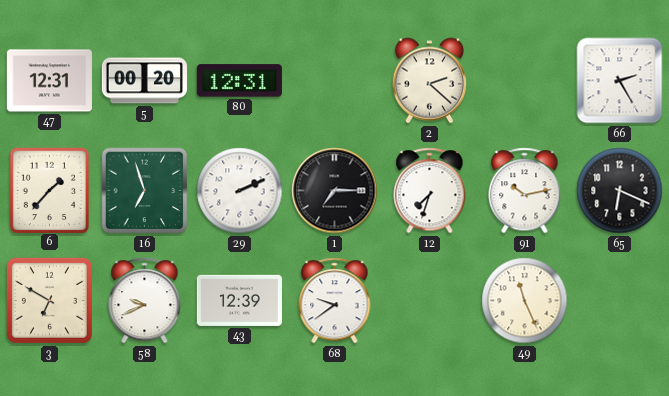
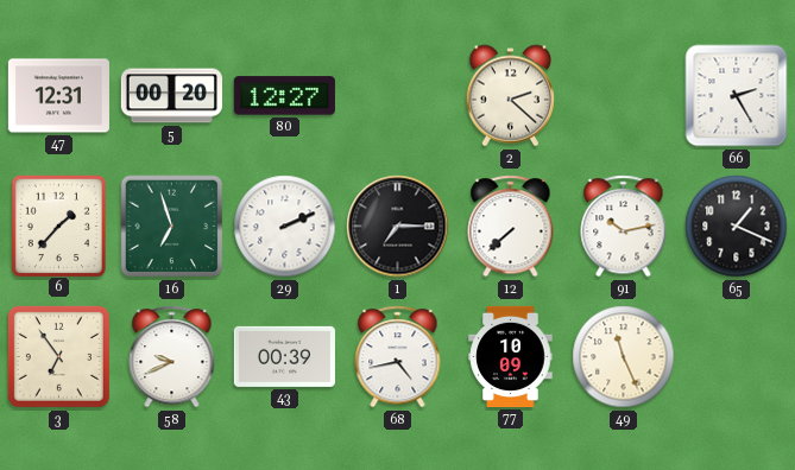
80: 12:31 -> 12:27 (284, 96)
12: 7:33 -> 7:38 (511, 227)
65: 6:19 -> 1:19 (737, 227)
3: 6:50 -> 6:54 (58, 356)
43: 12:39 -> 00:39 (284, 356)
68: 9:39 -> 4:43 (398, 357)
77: none -> 10:09 (511, 356)
